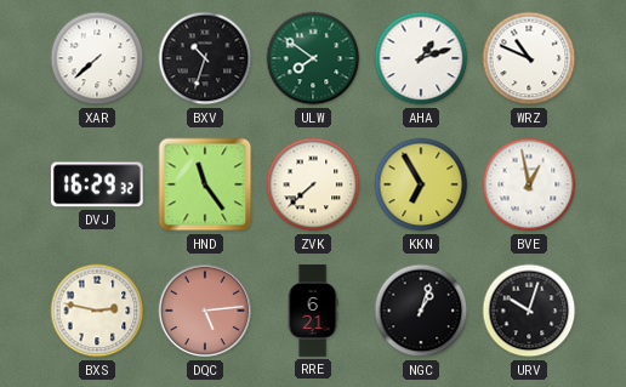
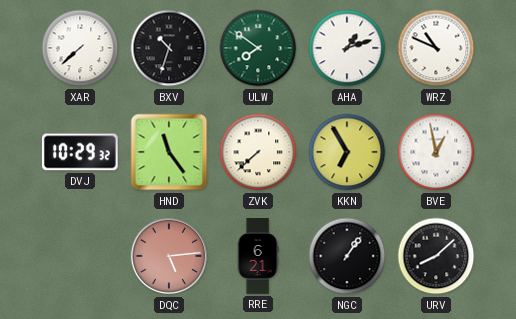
DVJ: 16:29 -> 10:29 (80, 152)
BXS: 2:47 -> none (97, 311)
NGC: 1:03 -> 1:06 (347, 256)
URV: 10:03 -> 8:08 (436, 256)
